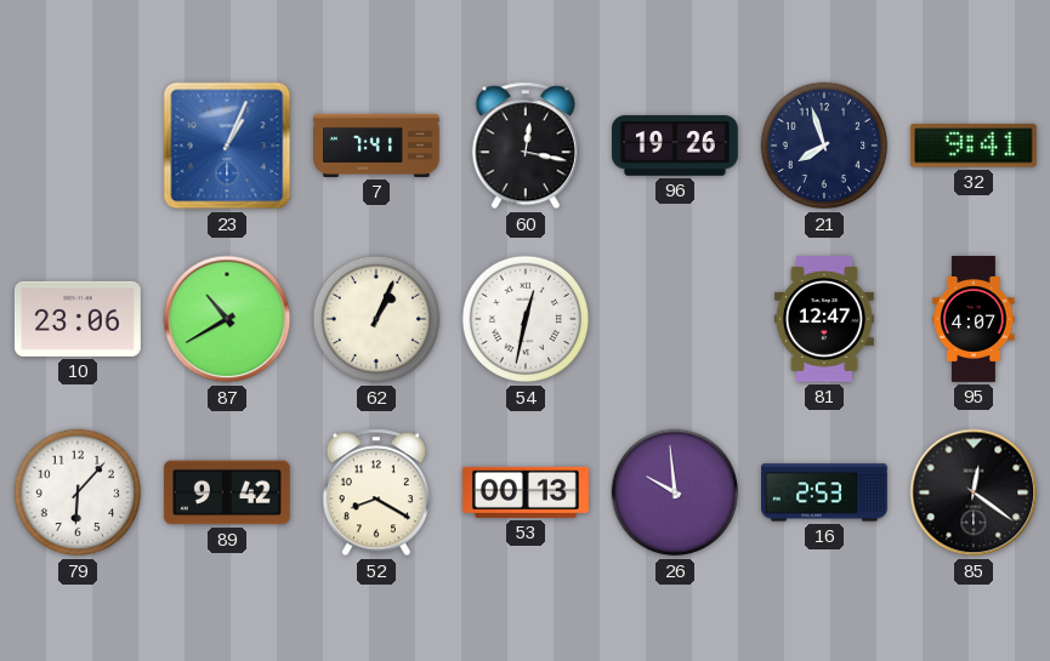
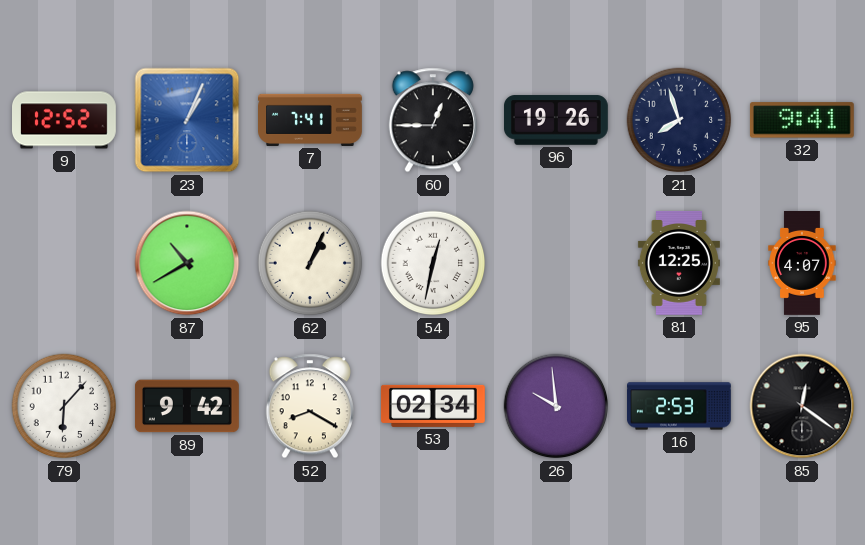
9: none -> 12:52 (65, 120)
60: 12:17 -> 12:45 (433, 120)
10: 23:06 -> none (78, 319)
81: 12:47 -> 12:25 (679, 263)
53: 00:13 -> 02:34 (433, 406)
